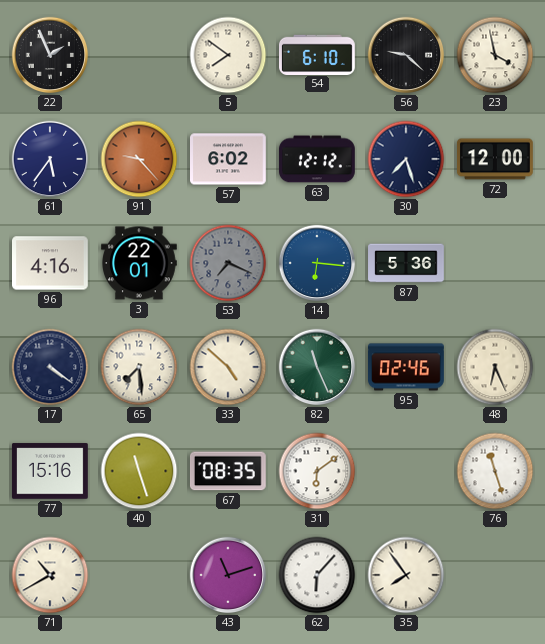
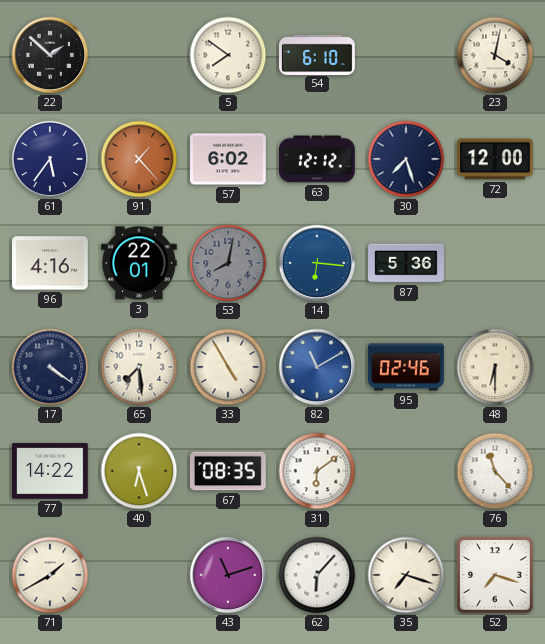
22: 1:56 -> 1:52 (50, 55)
56: 9:22 -> none (406, 55)
23: 3:58 -> 4:02 (495, 55)
91: 9:23 -> 1:23 (139, 159)
53: 7:19 -> 8:02 (228, 263)
33: 4:52 -> 4:55 (228, 367)
82: 11:26 -> 11:10 (317, 367)
82 dial: green -> blue (317, 367)
48: 6:26 -> 6:30 (495, 367)
77: 15:16 -> 14:22 (51, 471)
40: 11:27 -> 6:27 (139, 471)
76: 11:27 -> 11:23 (495, 471)
71: 10:40 -> 1:40 (50, 575)
35: 7:54 -> 7:18 (406, 575)
52: none -> 7:18 (495, 575)
